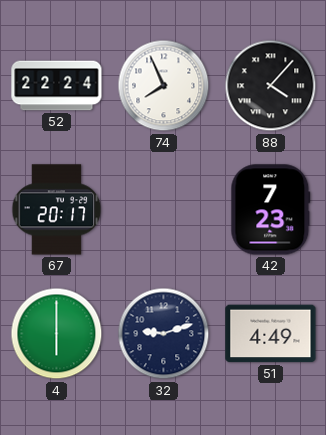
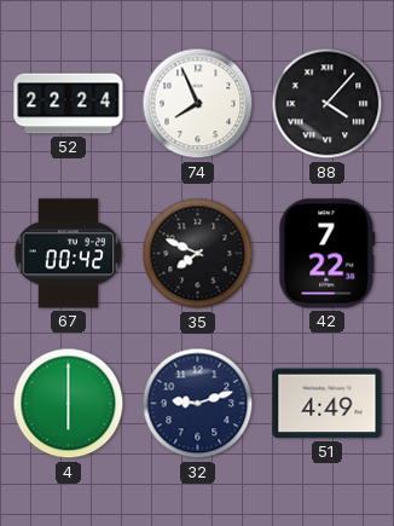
67: 20:17 -> 00:42 (69, 254)
35: none -> 7:49 (198, 254)
42: 7:23 -> 7:22 (328, 254)
